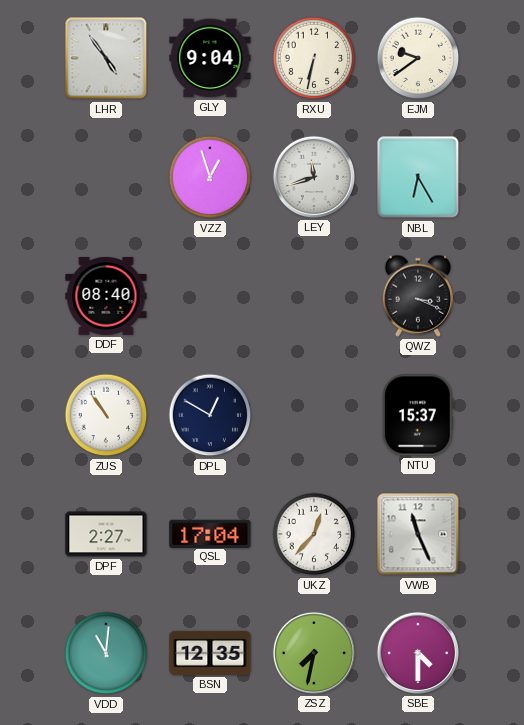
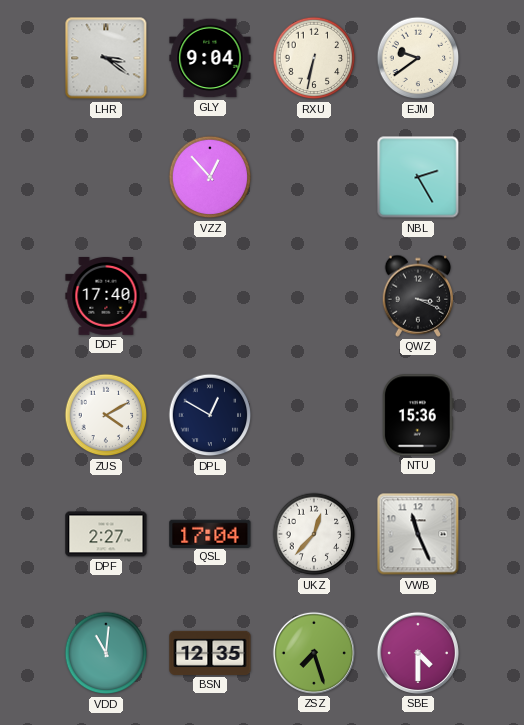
LHR: 4:54 -> 3:21 (106, 58)
VZZ: 12:57 -> 12:53 (210, 177)
LEY: 11:42 -> none (314, 177)
NBL: 6:25 -> 2:25 (418, 177)
DDF: 08:40 -> 17:40 (106, 296)
ZUS: 10:54 -> 4:10 (106, 415)
NTU: 15:37 -> 15:36 (418, 415)
ZSZ: 7:32 -> 7:27 (314, 653)
